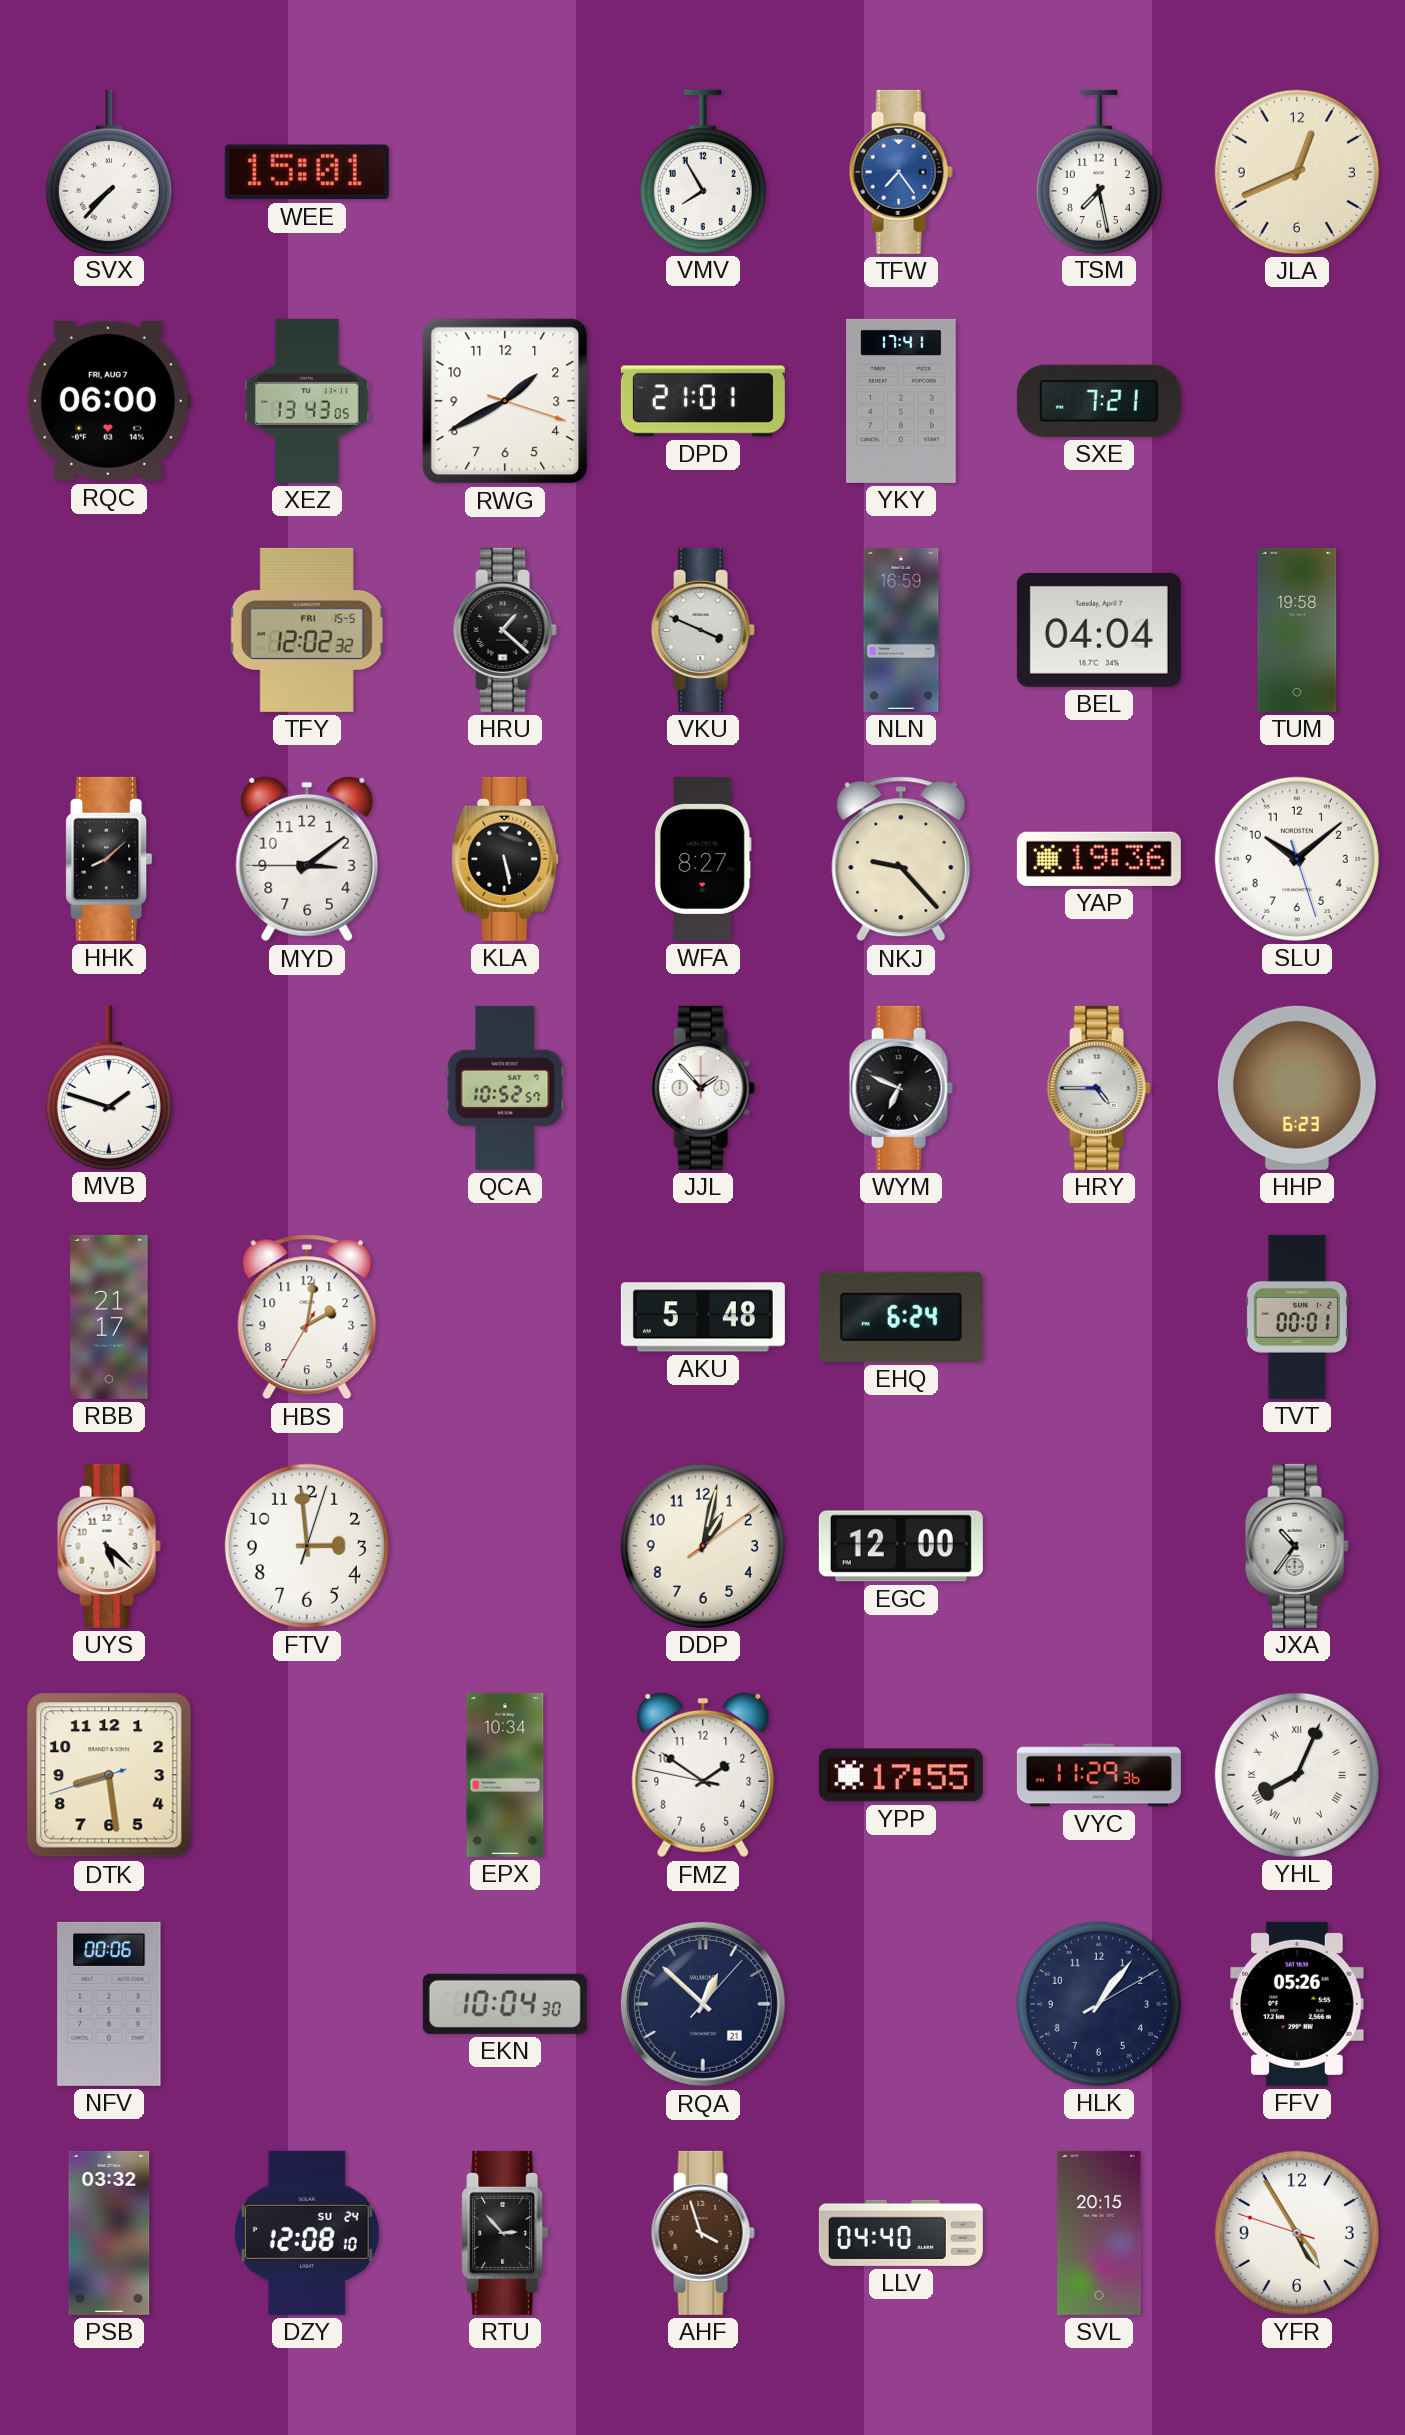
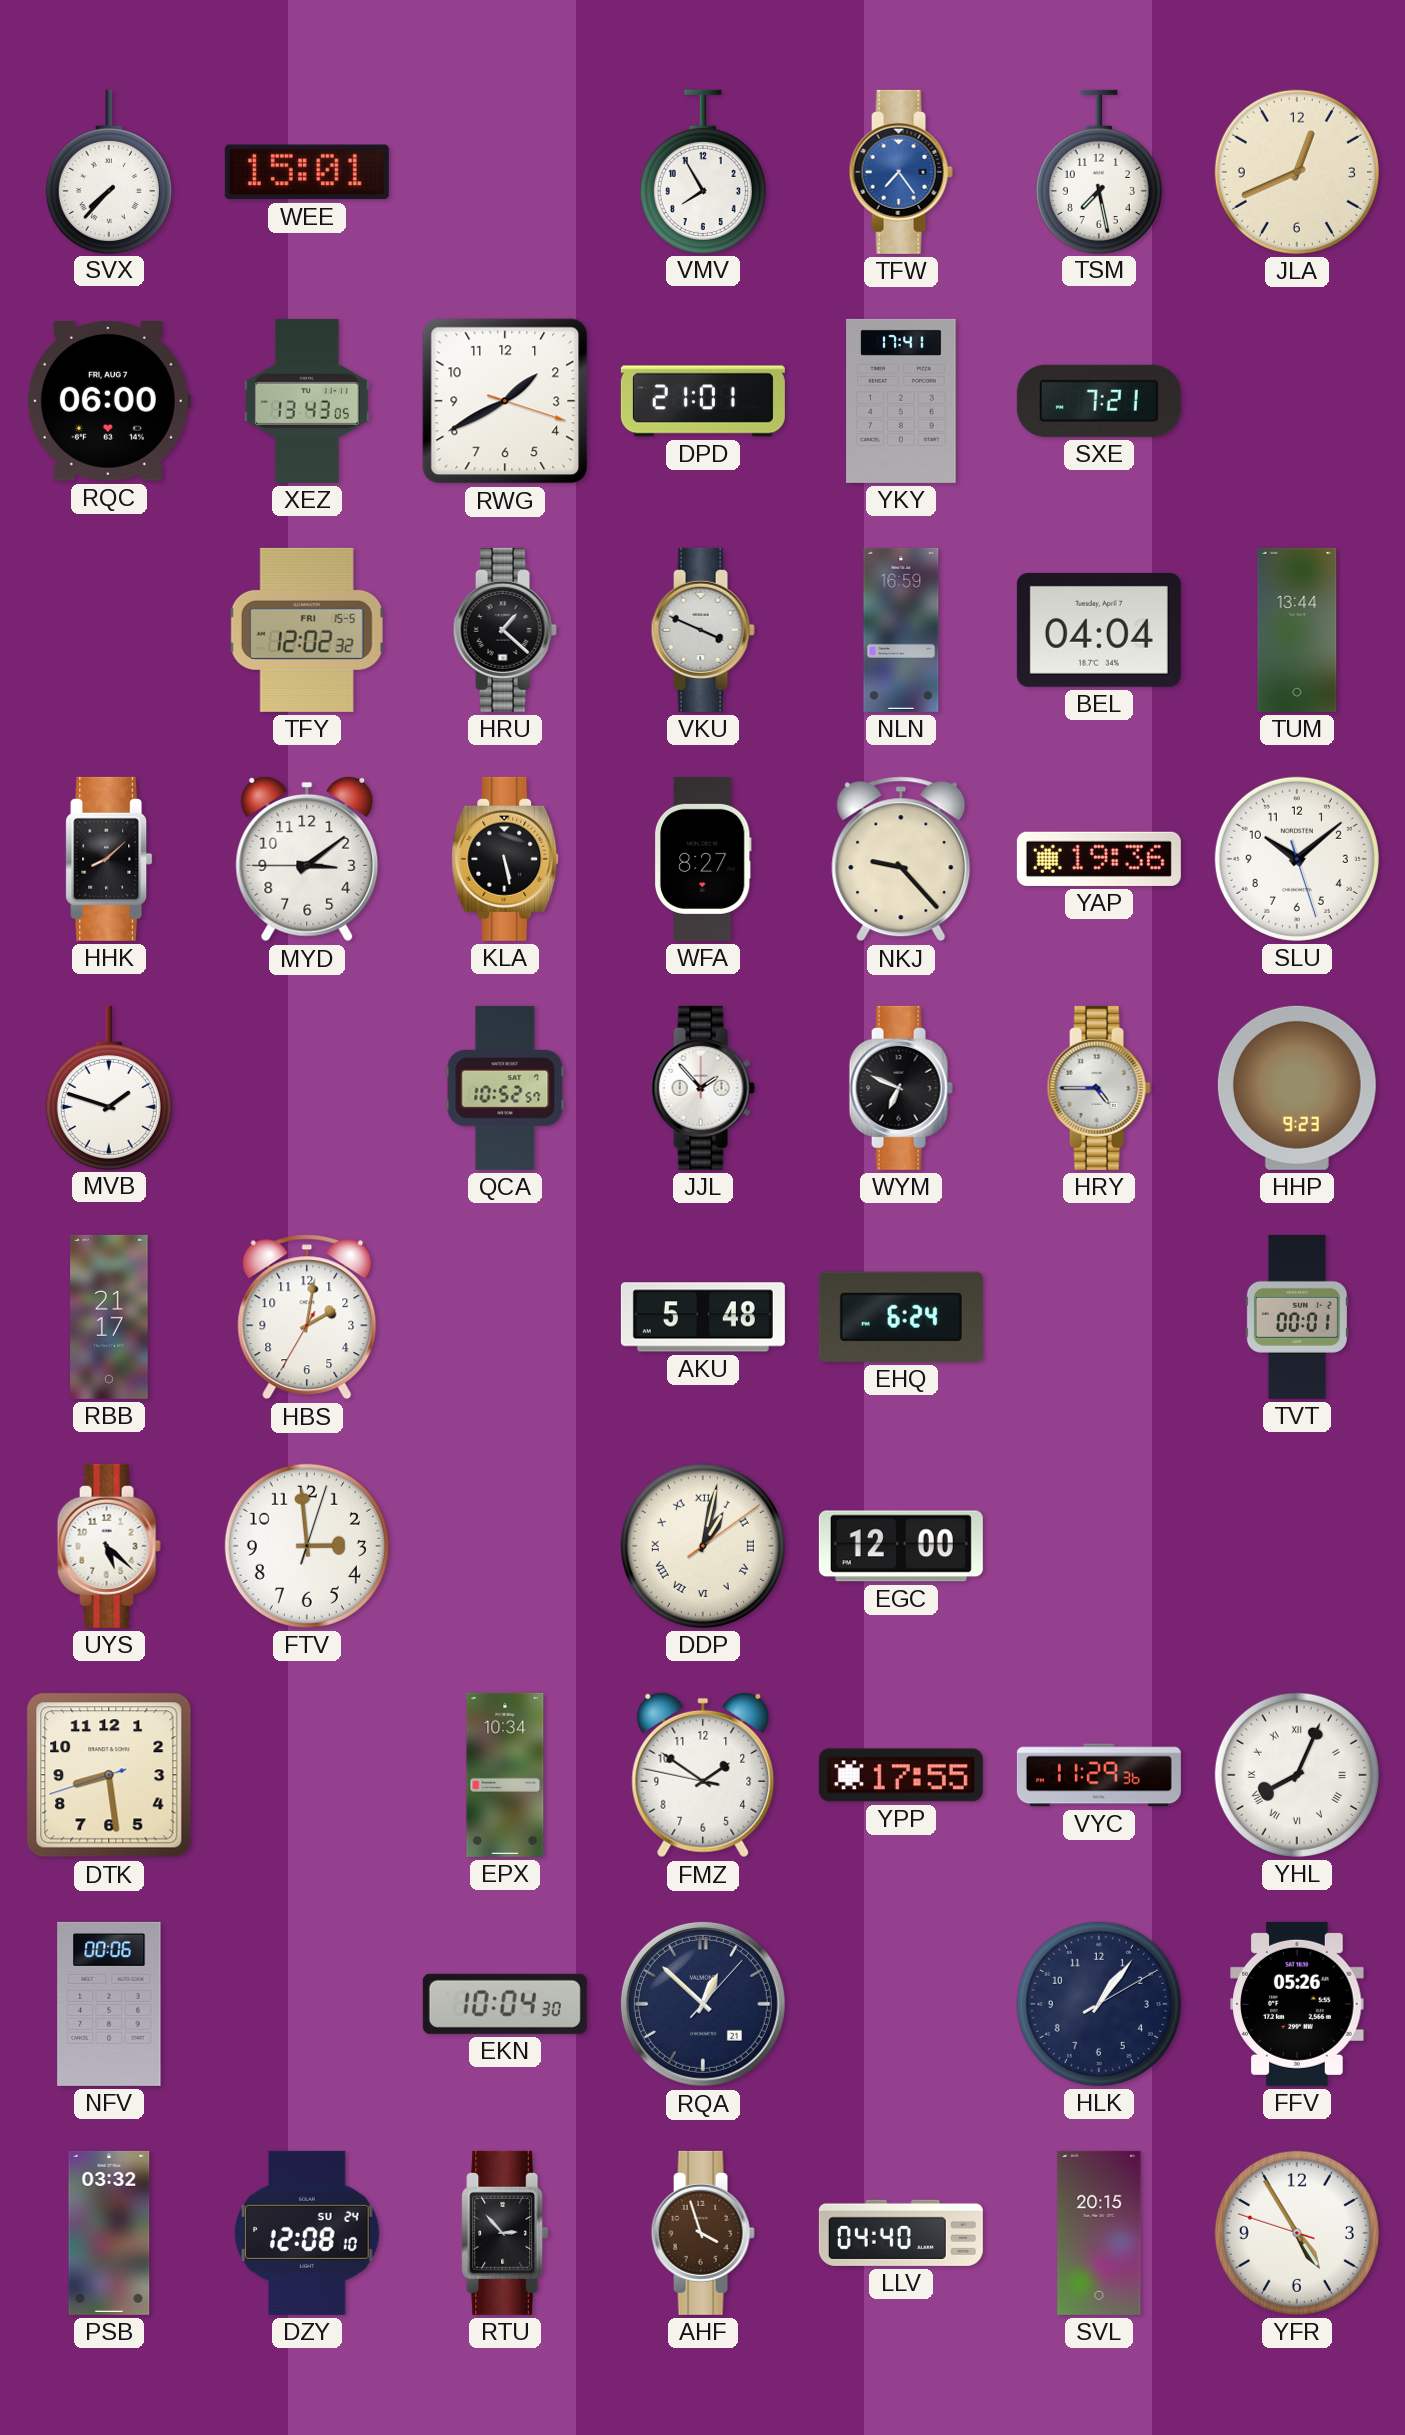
TUM: 19:58 -> 13:44 (1297, 630)
HHP: 6:23 -> 9:23 (1297, 1088)
DDP numerals: Arabic -> Roman (703, 1546)
JXA: 10:36 -> none (1297, 1546)
